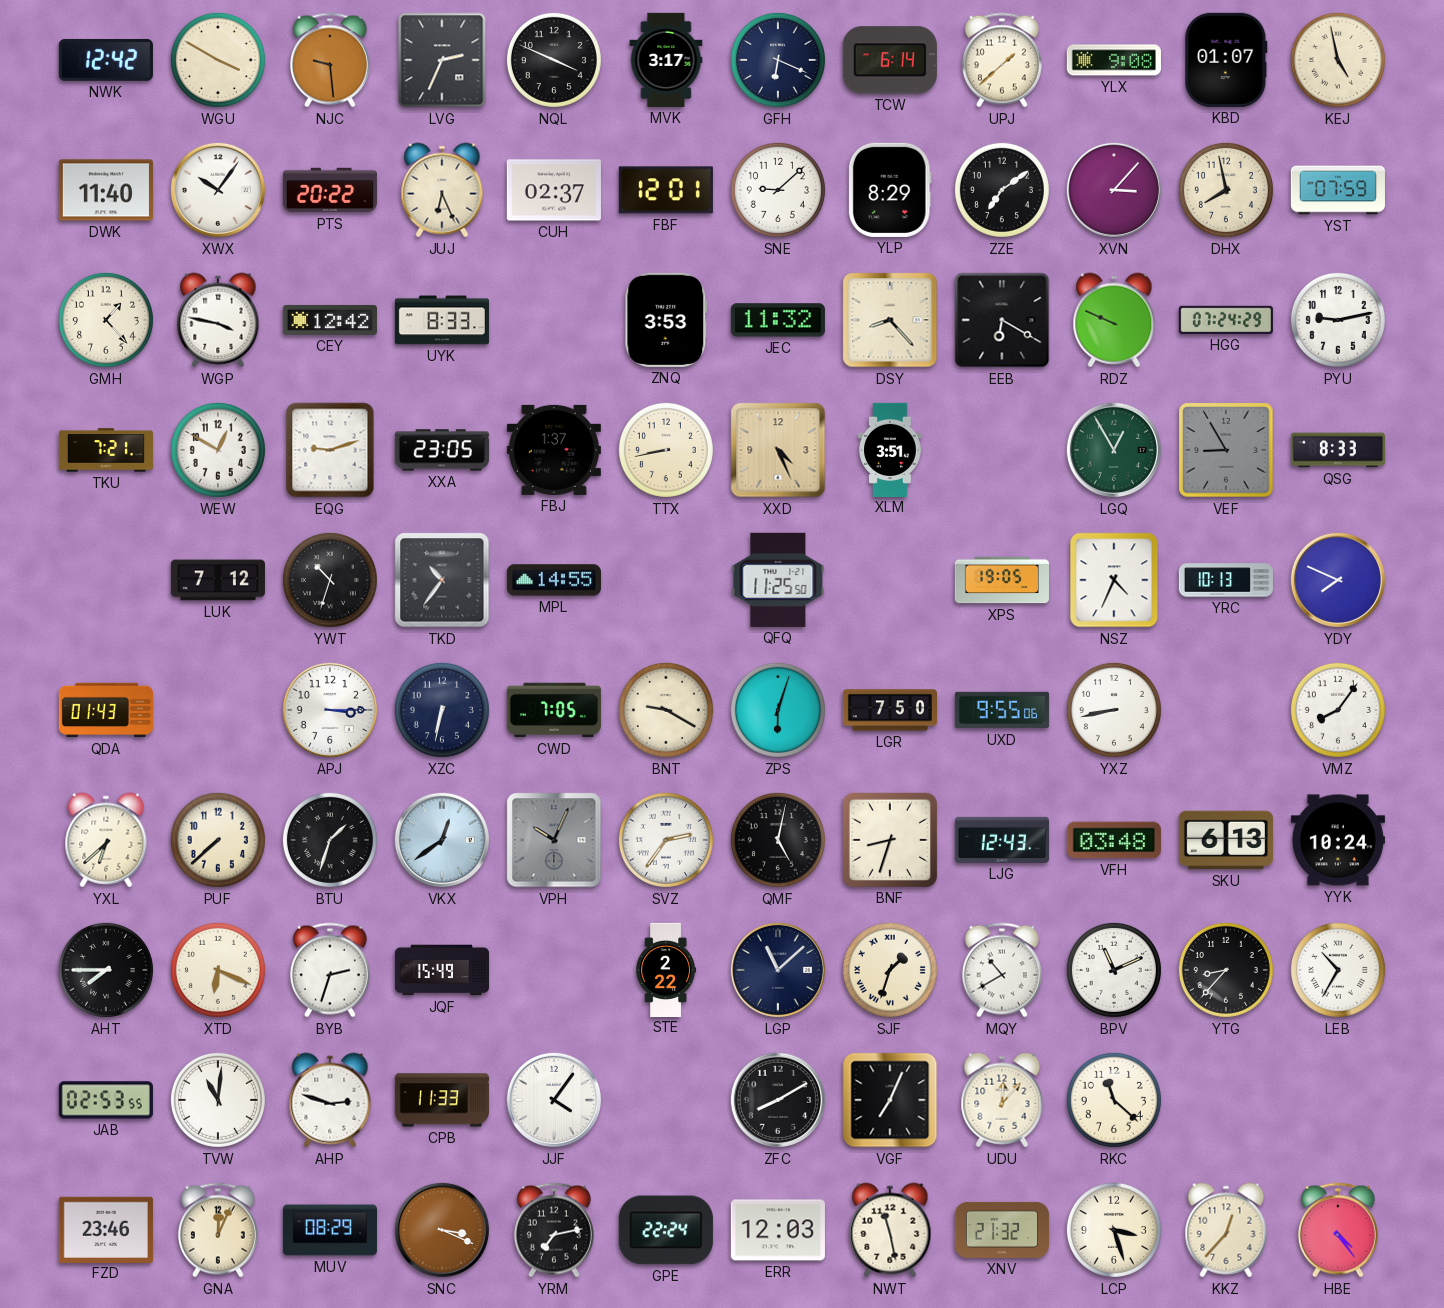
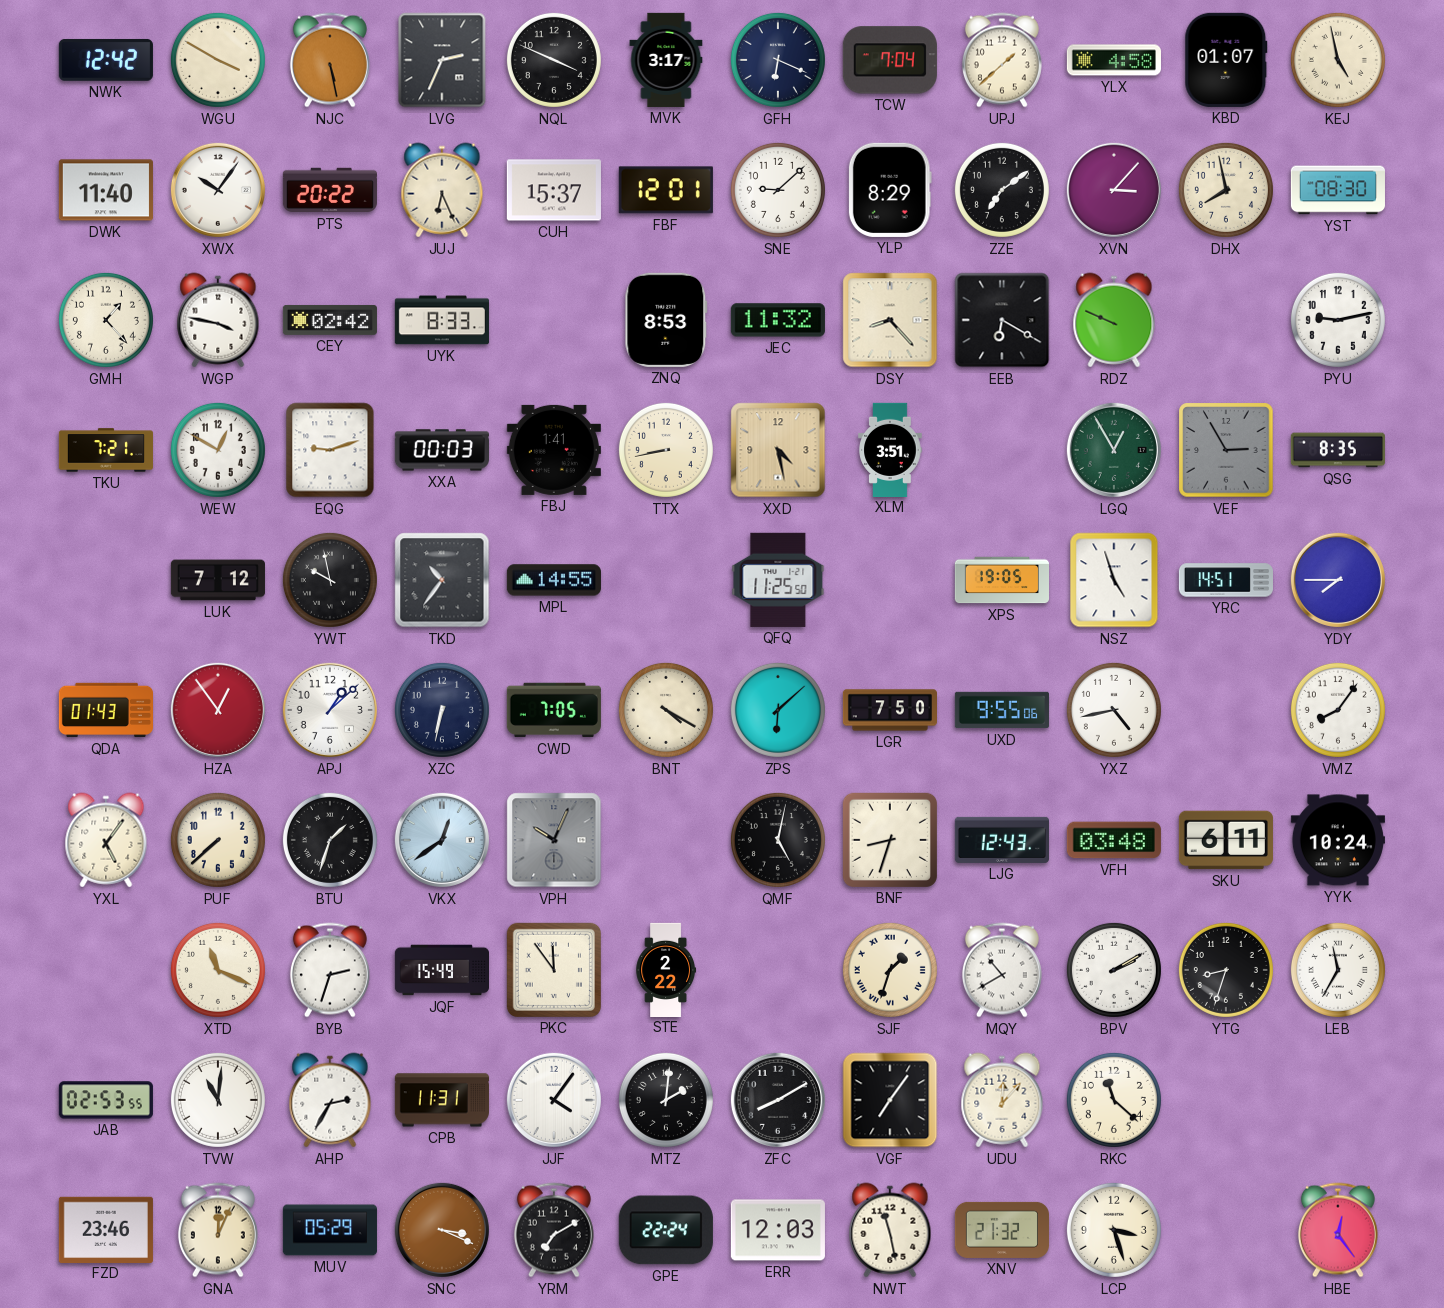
NJC: 9:29 -> 5:28 (330, 60)
TCW: 6:14 -> 7:04 (890, 60)
YLX: 9:08 -> 4:58 (1114, 60)
CUH: 02:37 -> 15:37 (554, 190)
YST: 07:59 -> 08:30 (1338, 190)
CEY: 12:42 -> 02:42 (330, 320)
ZNQ: 3:53 -> 8:53 (666, 320)
HGG: 07:24 -> none (1226, 320)
XXA: 23:05 -> 00:03 (442, 450)
FBJ: 1:37 -> 1:41 (554, 450)
XXD: 4:26 -> 4:28 (778, 450)
VEF: 8:55 -> 2:55 (1226, 450)
QSG: 8:33 -> 8:35 (1338, 450)
YWT: 10:33 -> 9:58 (330, 580)
NSZ: 4:34 -> 4:57 (1114, 580)
YRC: 10:13 -> 14:51 (1225, 580)
YDY: 7:49 -> 7:45 (1338, 580)
HZA: none -> 12:54 (218, 710)
APJ: 3:15 -> 1:08 (330, 710)
BNT: 9:20 -> 4:20 (666, 710)
ZPS: 6:03 -> 6:08 (778, 710)
YXZ: 8:43 -> 4:43 (1114, 710)
YXL: 6:38 -> 5:06 (106, 840)
SVZ: 2:36 -> none (666, 840)
SKU: 6:13 -> 6:11 (1226, 840)
AHT: 7:45 -> none (106, 970)
XTD: 6:19 -> 11:19 (218, 970)
PKC: none -> 11:54 (554, 970)
LGP: 11:08 -> none (778, 970)
BPV: 11:11 -> 2:10 (1114, 970)
YTG: 8:37 -> 8:33 (1226, 970)
LEB: 10:35 -> 11:35 (1338, 970)
AHP: 2:48 -> 2:35 (330, 1100)
CPB: 11:33 -> 11:31 (442, 1100)
MTZ: none -> 2:01 (666, 1100)
VGF: 7:04 -> 7:06 (890, 1100)
MUV: 08:29 -> 05:29 (330, 1230)
YRM: 7:13 -> 7:10 (554, 1230)
KKZ: 12:37 -> none (1226, 1230)
HBE: 4:24 -> 12:24 (1338, 1230)
